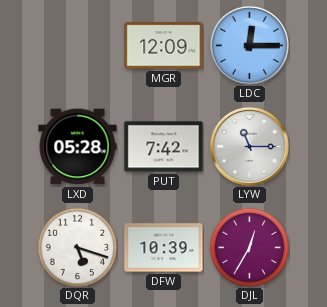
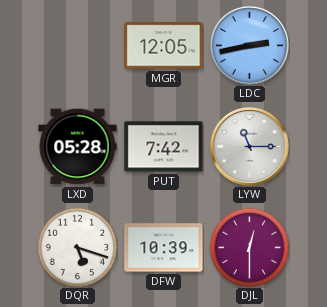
MGR: 12:09 -> 12:05 (164, 46)
LDC: 12:15 -> 2:43 (249, 45)
DJL: 12:35 -> 12:30 (249, 247)
